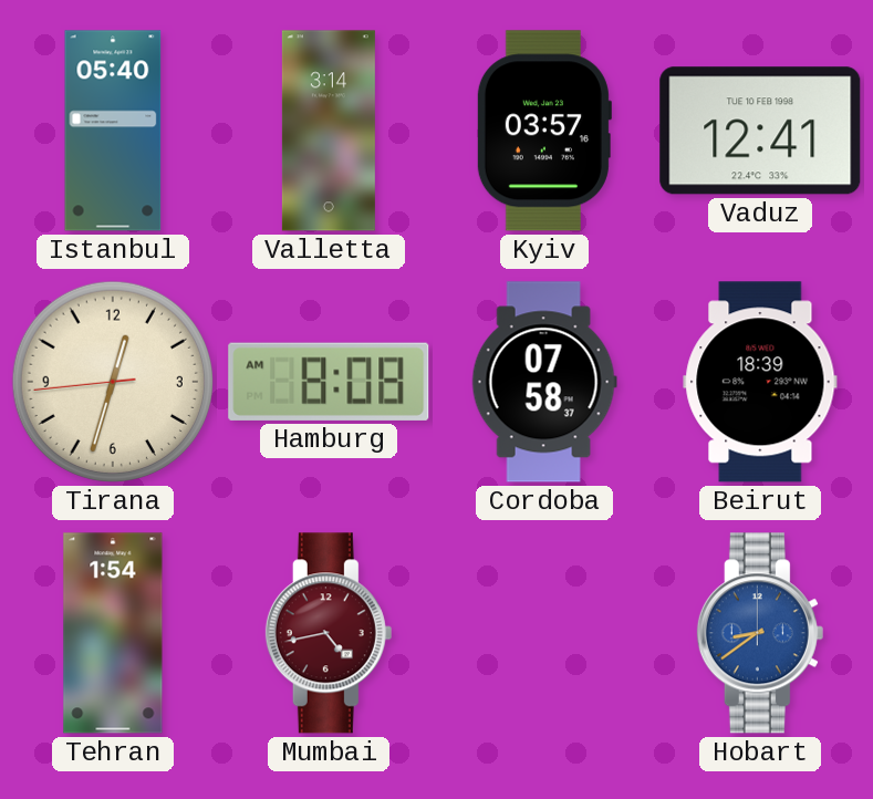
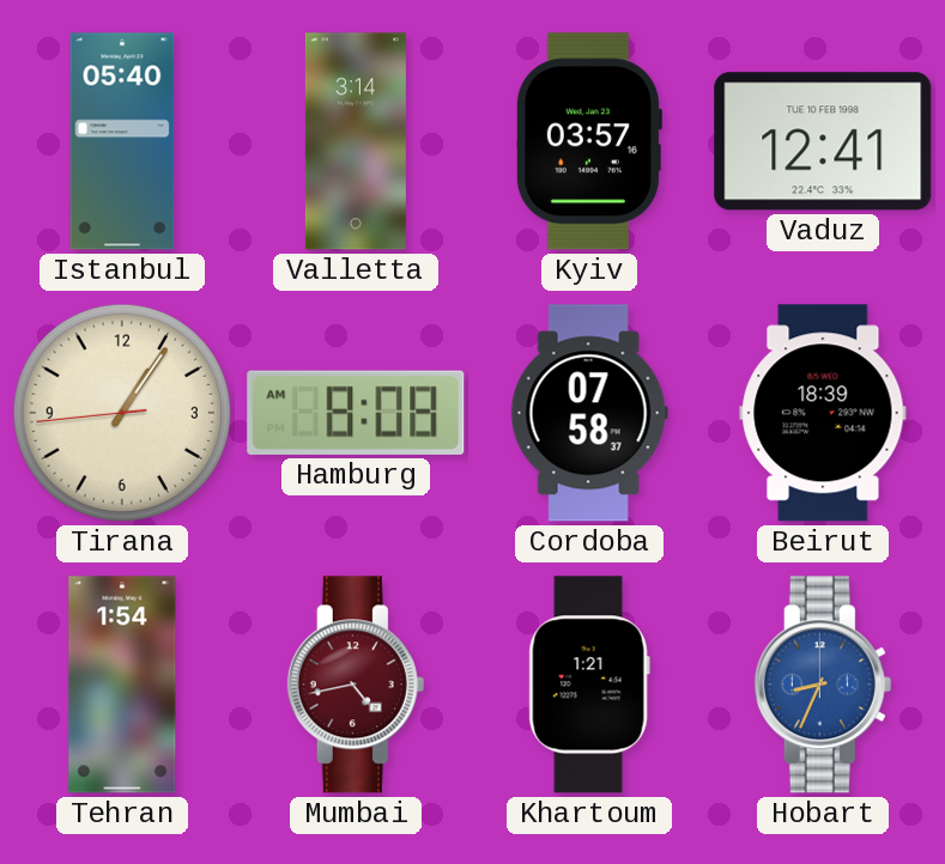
Tirana: 12:32 -> 1:05 (122, 413)
Khartoum: none -> 1:21 (589, 684)
Hobart: 8:39 -> 8:34 (823, 684)
